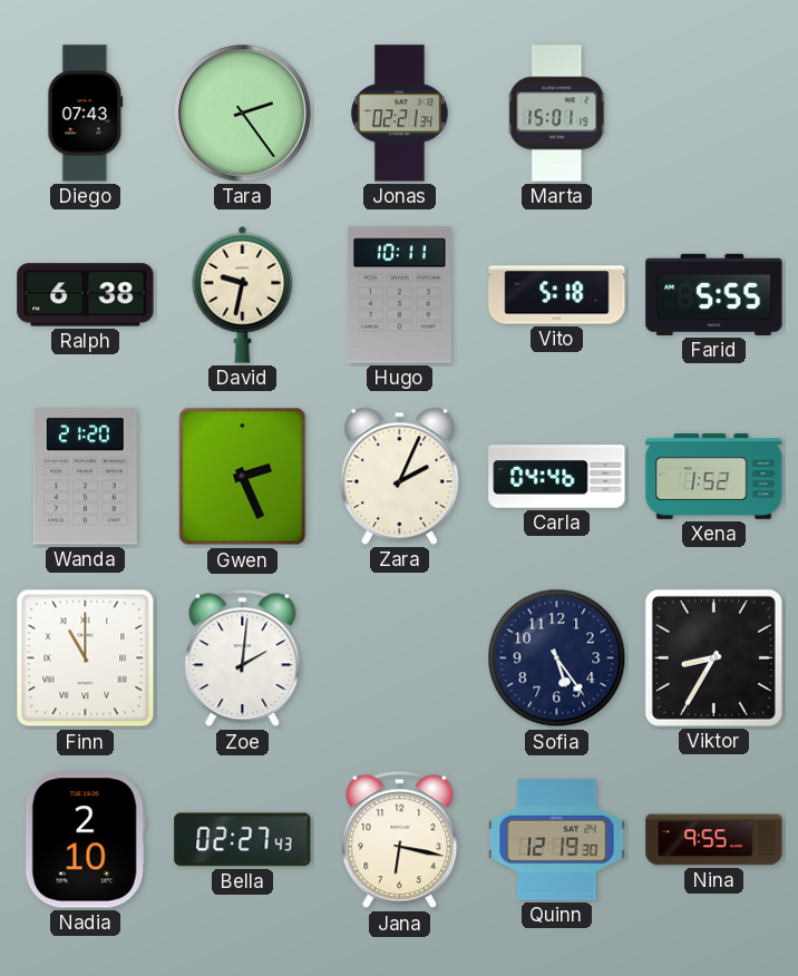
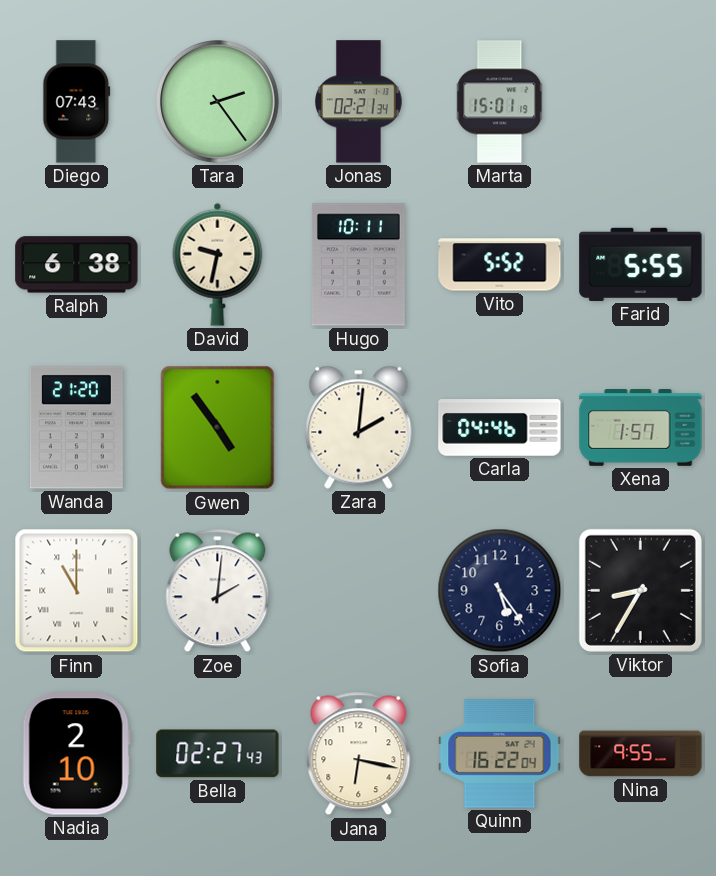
Vito: 5:18 -> 5:52 (500, 265)
Gwen: 2:26 -> 4:54 (218, 428)
Zara: 2:04 -> 2:01 (359, 427)
Xena: 1:52 -> 1:57 (641, 428)
Quinn: 12:19 -> 16:22 (500, 754)
